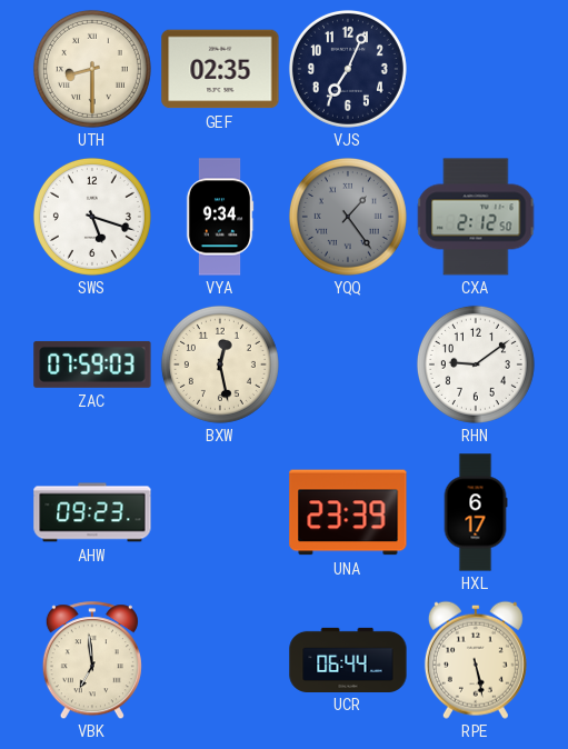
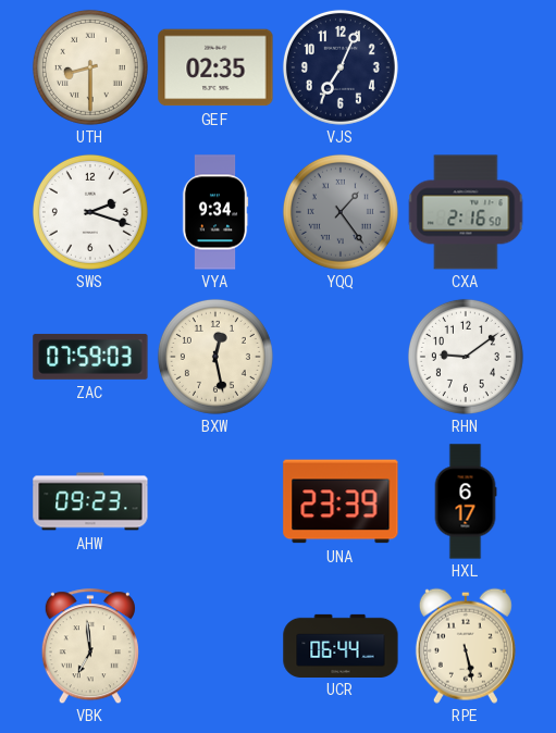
SWS: 5:18 -> 2:18 (90, 212)
CXA: 2:12 -> 2:16 (466, 212)
